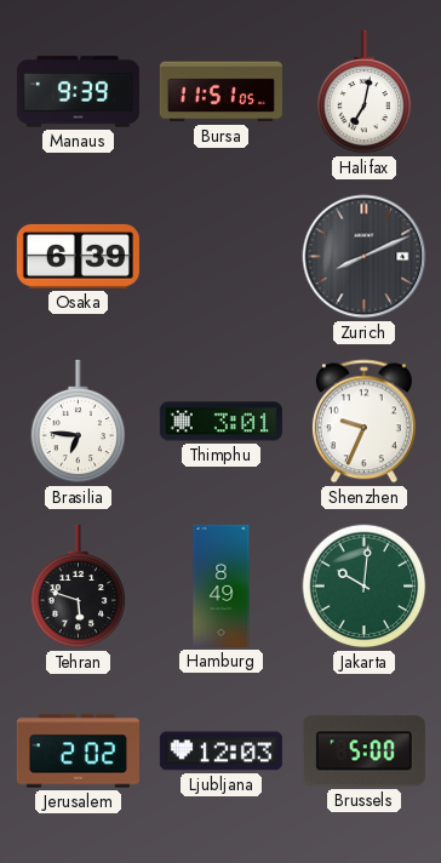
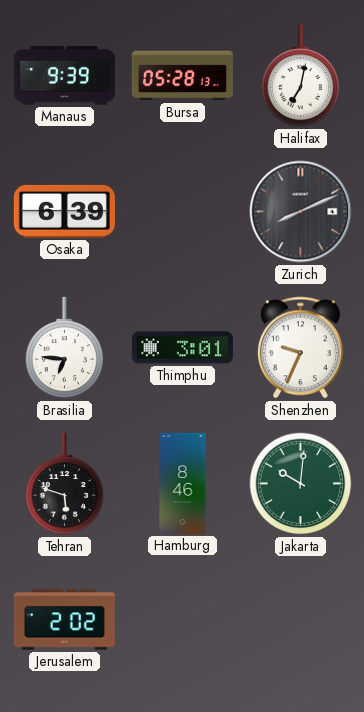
Bursa: 11:51 -> 05:28 (182, 76)
Hamburg: 8:49 -> 8:46 (183, 483)
Ljubljana: 12:03 -> none (220, 751)
Brussels: 5:00 -> none (363, 751)
